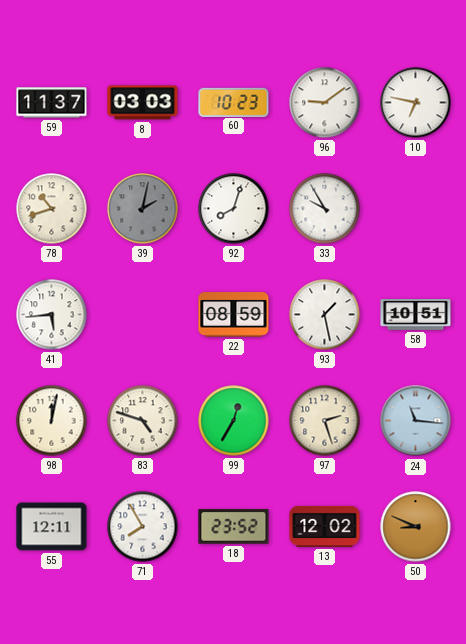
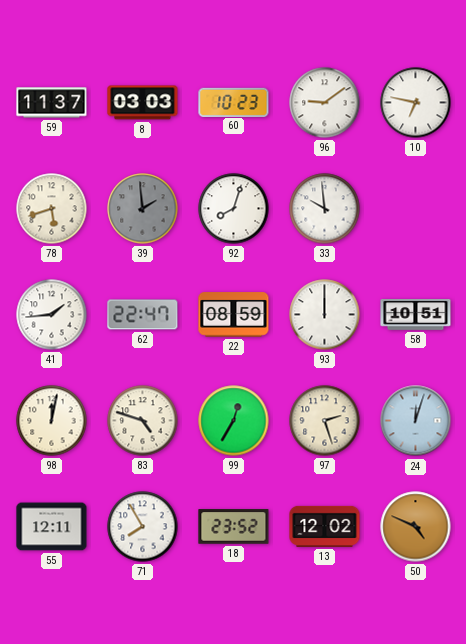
78: 10:42 -> 5:42 (52, 209)
39: 2:02 -> 1:59 (143, 209)
33: 9:55 -> 9:59 (325, 209)
41: 5:44 -> 1:44 (52, 315)
62: none -> 22:47 (143, 315)
93: 1:28 -> 12:00 (325, 315)
24: 11:16 -> 12:03 (416, 421)
50: 8:49 -> 4:49 (416, 527)
